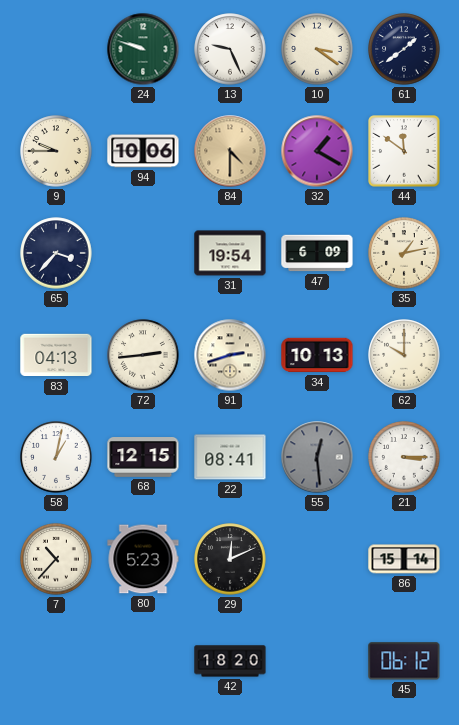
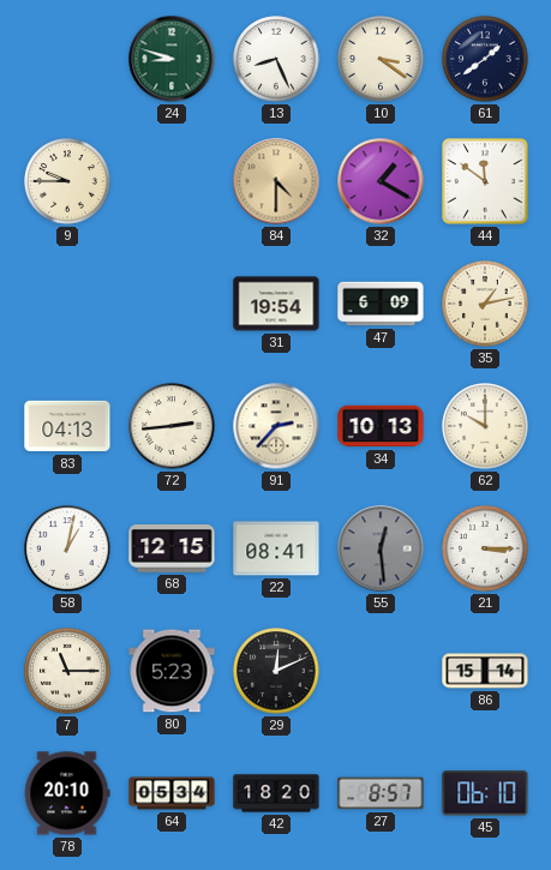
24: 9:48 -> 8:48 (172, 59)
13: 9:26 -> 8:26 (276, 59)
94: 10:06 -> none (143, 151)
65: 3:37 -> none (56, 253)
91: 2:42 -> 2:37 (276, 426)
7: 10:37 -> 11:15 (67, 671)
78: none -> 20:10 (67, 793)
64: none -> 05:34 (172, 793)
27: none -> 8:57 (381, 793)
45: 06:12 -> 06:10 (485, 793)
